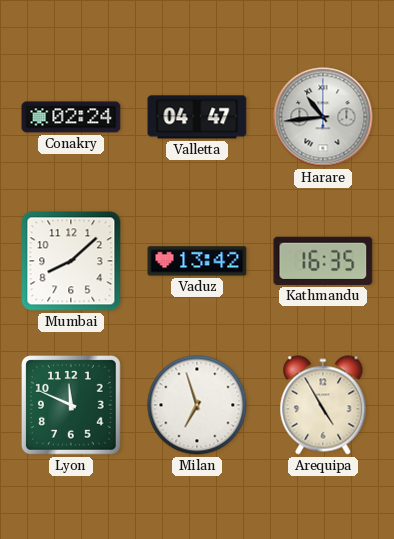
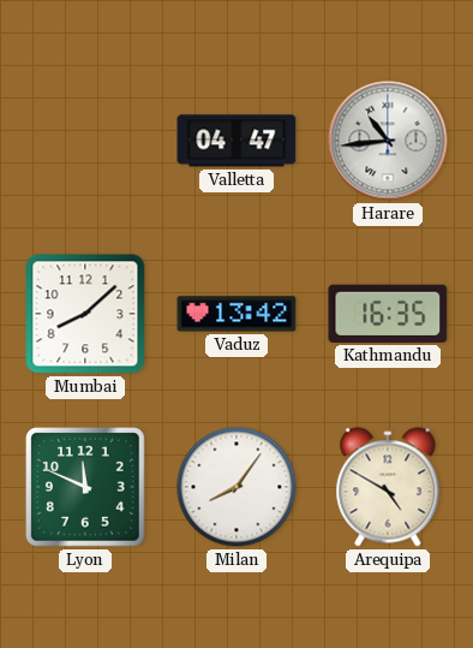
Conakry: 02:24 -> none (71, 117)
Milan: 6:57 -> 8:06 (237, 487)
Arequipa: 4:55 -> 4:50 (388, 487)
